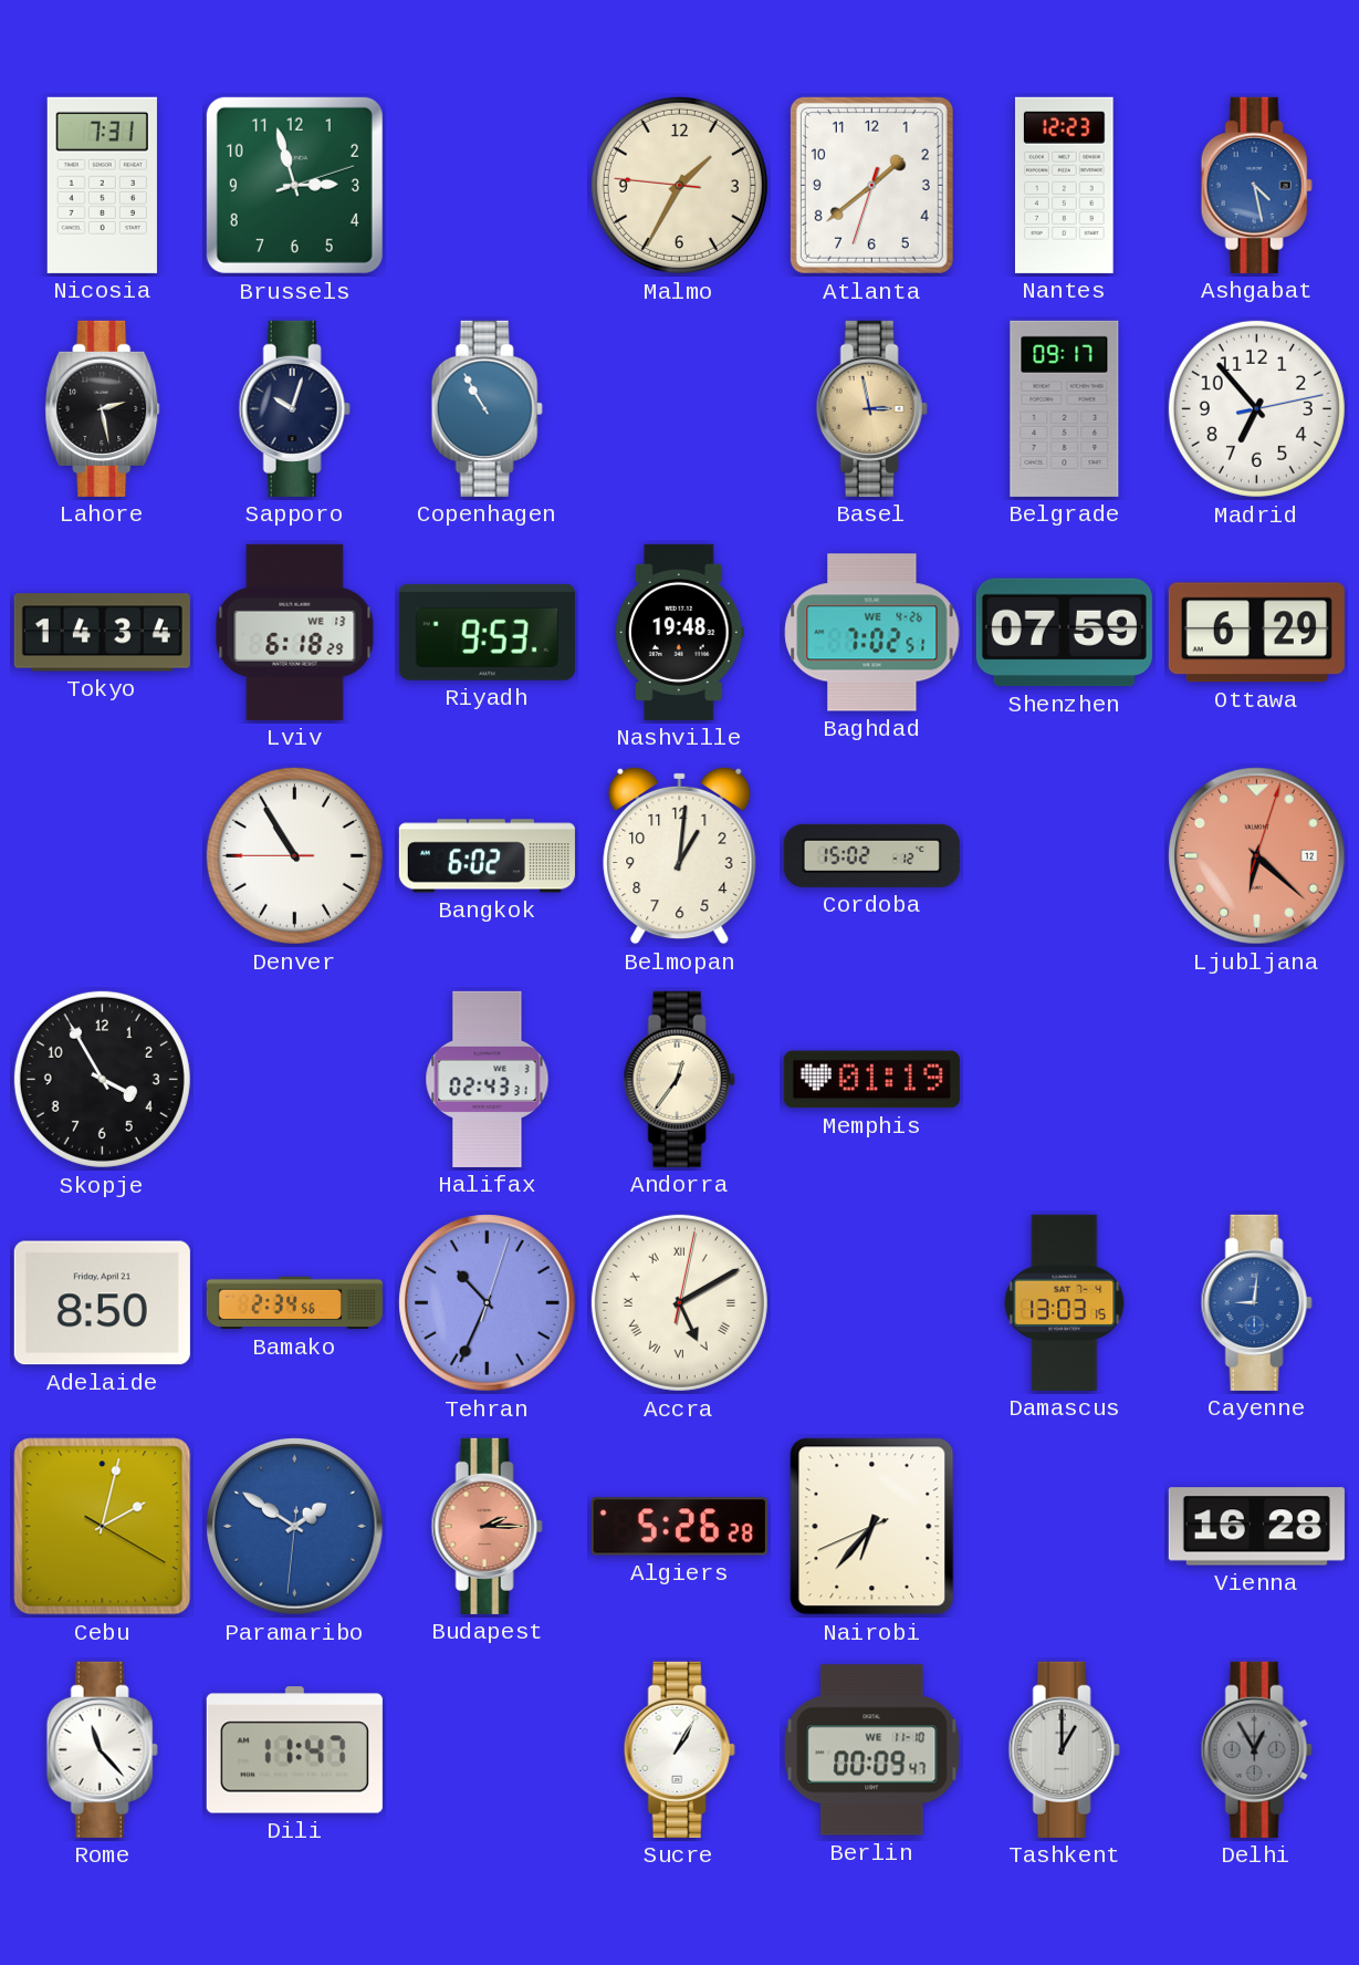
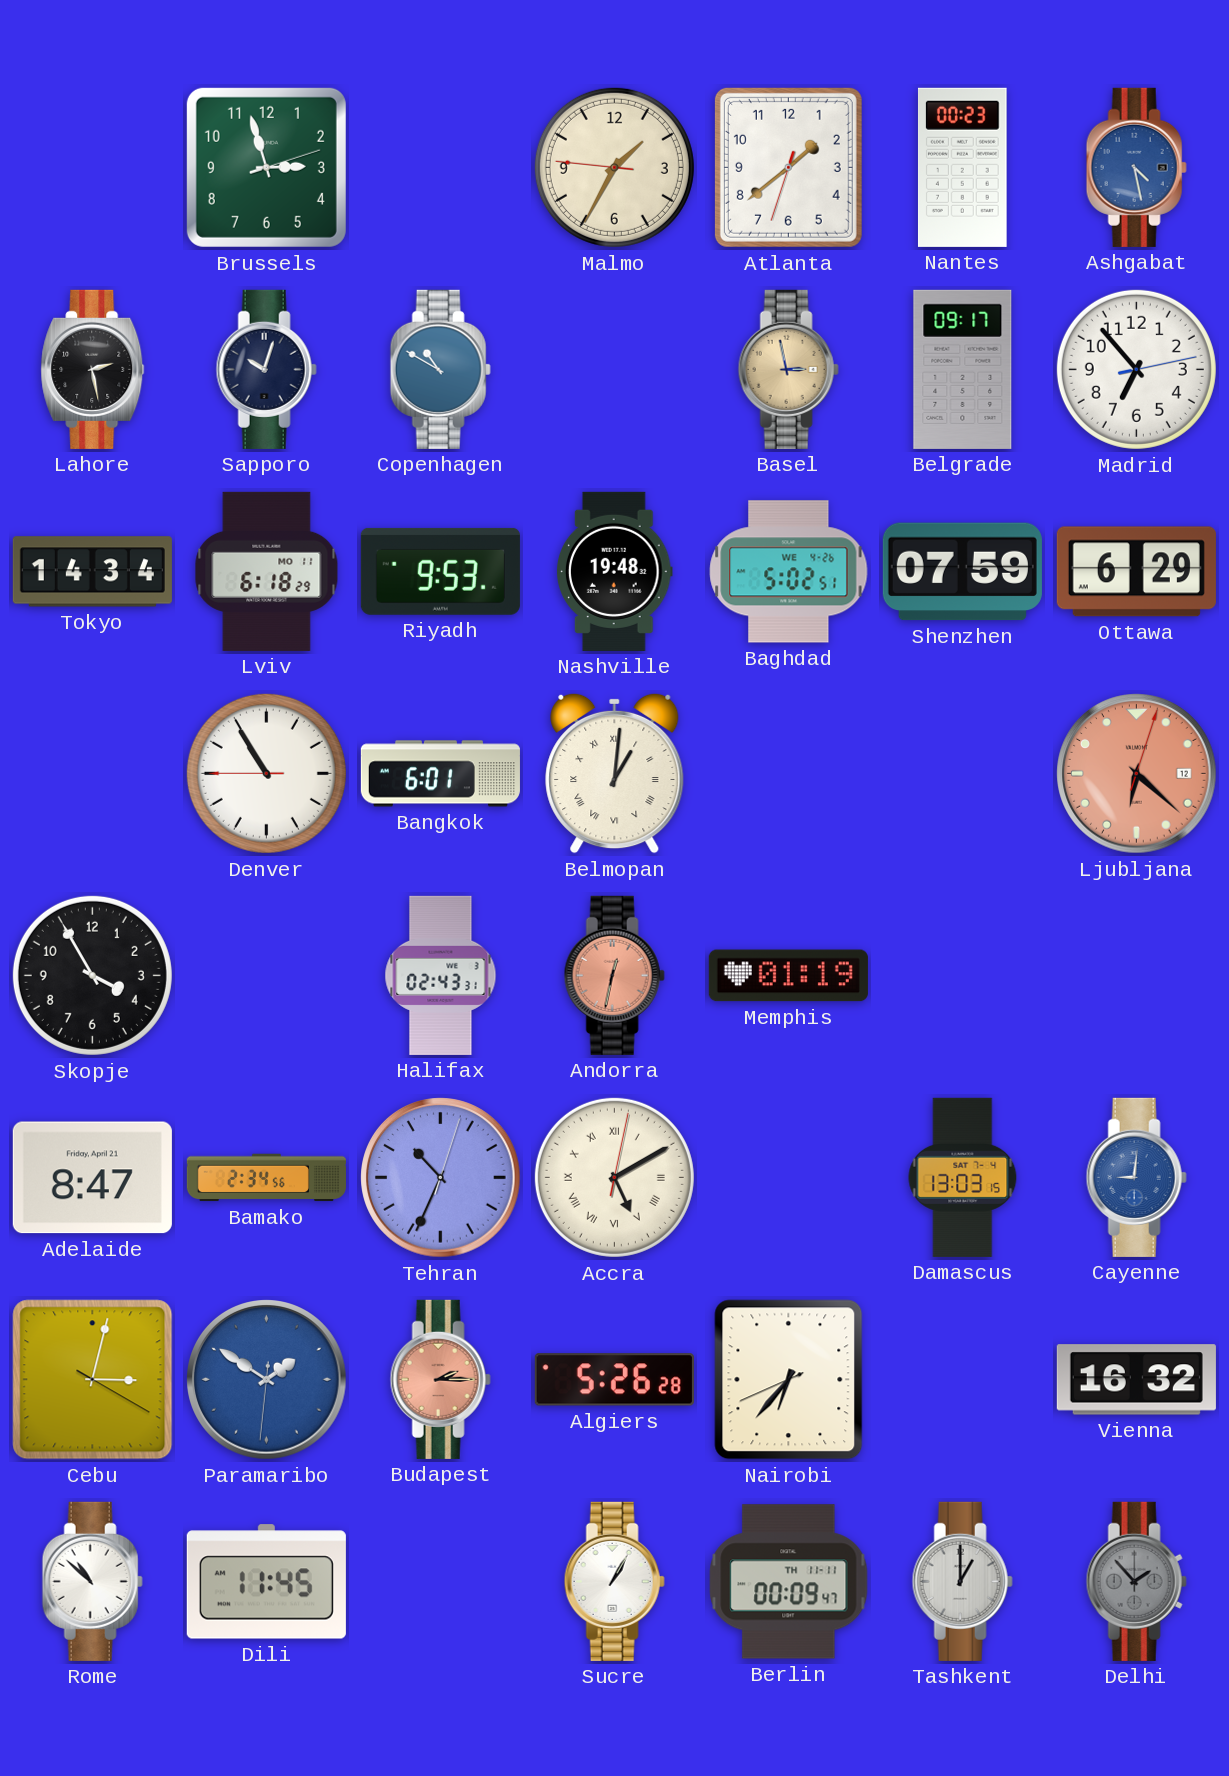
Nicosia: 7:31 -> none (102, 185)
Nantes: 12:23 -> 00:23 (962, 167)
Copenhagen: 10:55 -> 10:50 (440, 369)
Lviv date: WE 13 -> MO 11 (267, 571)
Baghdad: 7:02 -> 5:02 (789, 572)
Bangkok: 6:02 -> 6:01 (440, 774)
Belmopan numerals: Arabic -> Roman (615, 773)
Cordoba: 15:02 -> none (871, 855)
Andorra: 12:36 -> 12:32 (614, 975)
Andorra dial: cream -> salmon (614, 975)
Adelaide: 8:50 -> 8:47 (92, 1178)
Cebu: 2:02 -> 3:02 (93, 1380)
Vienna: 16:28 -> 16:32 (1136, 1380)
Rome: 11:23 -> 10:52 (92, 1581)
Dili: 11:47 -> 11:45 (266, 1582)
Berlin date: WE 11-10 -> TH 11-11 (789, 1582)
Delhi: 12:55 -> 1:53 (1136, 1581)
